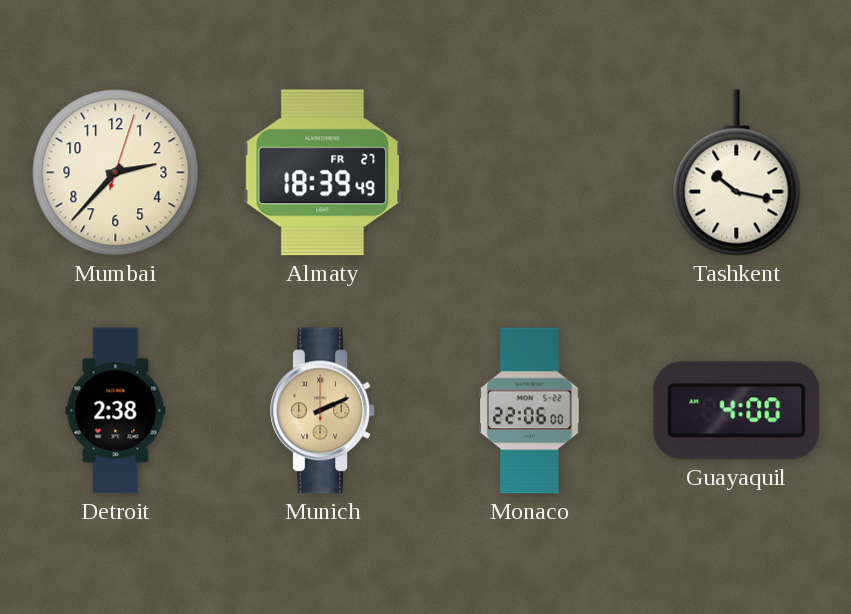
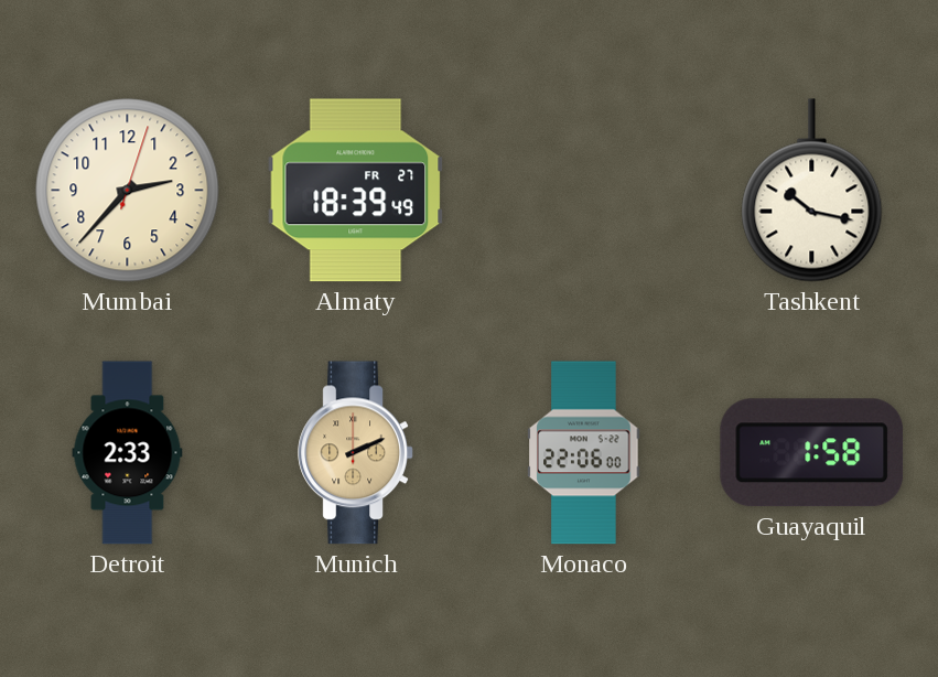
Detroit: 2:38 -> 2:33 (128, 453)
Guayaquil: 4:00 -> 1:58 (812, 453)
